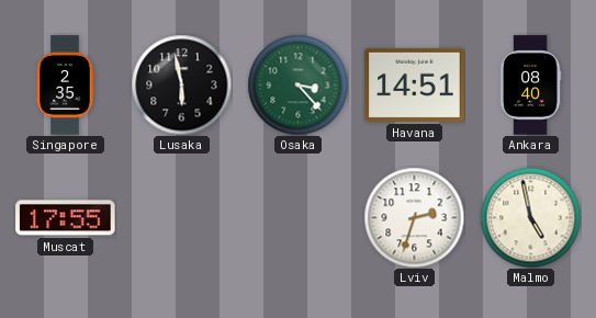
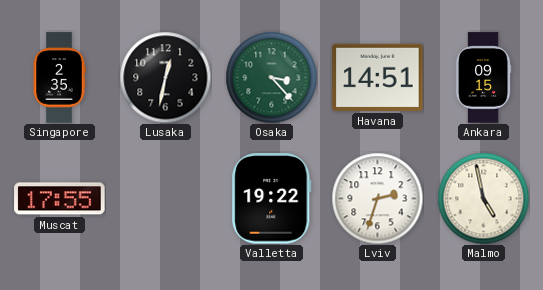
Lusaka: 5:58 -> 12:32 (165, 77)
Ankara: 08:40 -> 09:15 (483, 78)
Valletta: none -> 19:22 (272, 199)
